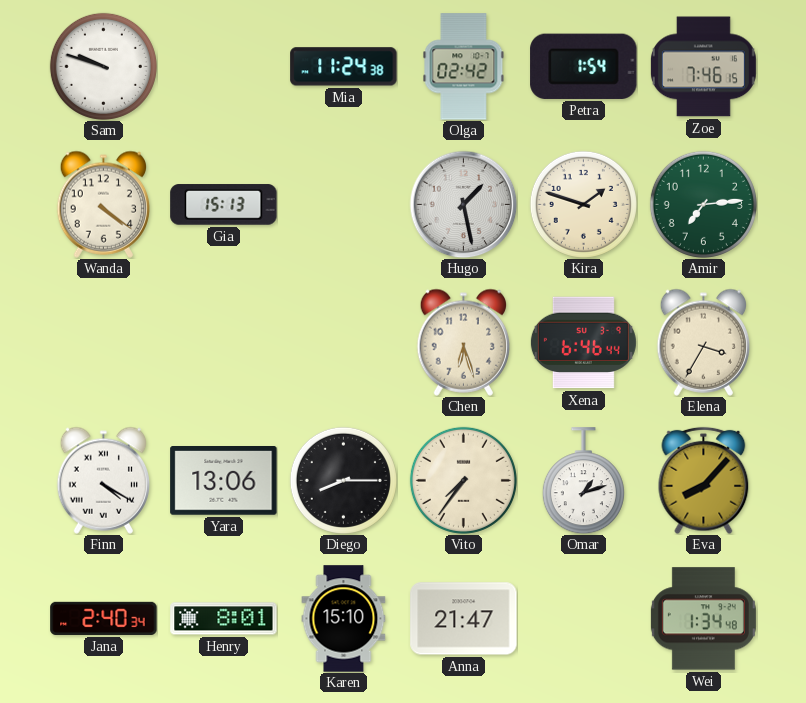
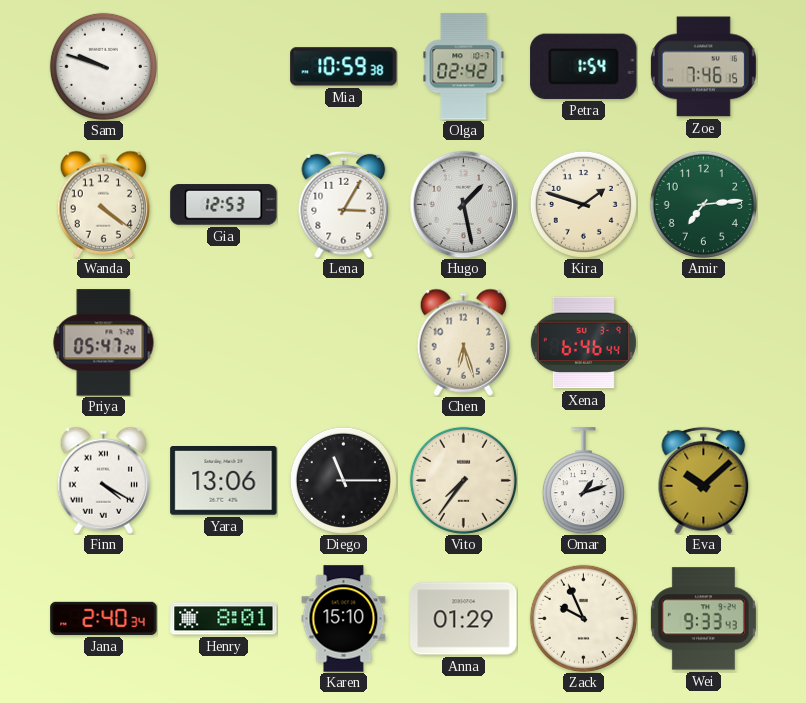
Mia: 11:24 -> 10:59 (344, 67)
Gia: 15:13 -> 12:53 (224, 205)
Lena: none -> 3:05 (344, 204)
Priya: none -> 05:47 (104, 343)
Elena: 3:35 -> none (703, 342)
Diego: 8:15 -> 11:15 (343, 480)
Eva: 8:07 -> 10:08 (704, 480)
Anna: 21:47 -> 01:29 (464, 619)
Zack: none -> 9:56 (583, 618)
Wei: 1:34 -> 9:33 (703, 619)
